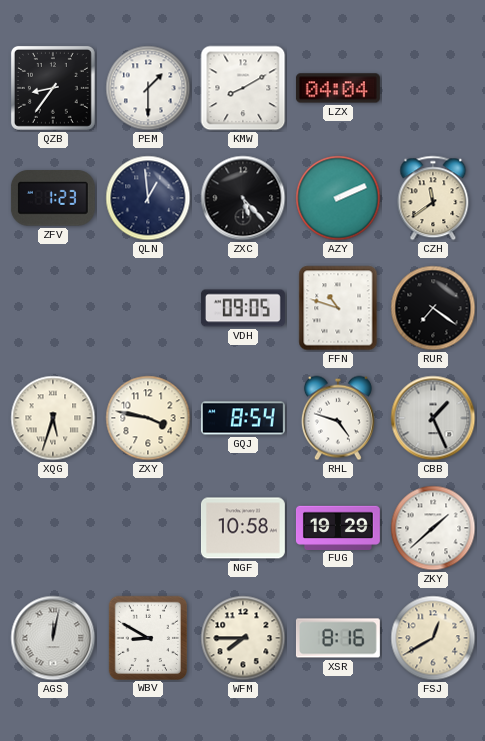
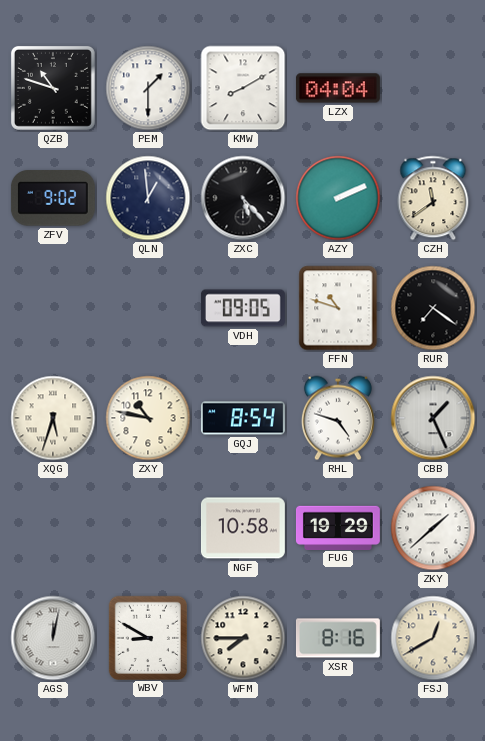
QZB: 8:36 -> 10:48 (53, 88)
ZFV: 1:23 -> 9:02 (53, 198)
ZXY: 3:47 -> 10:47 (148, 418)
